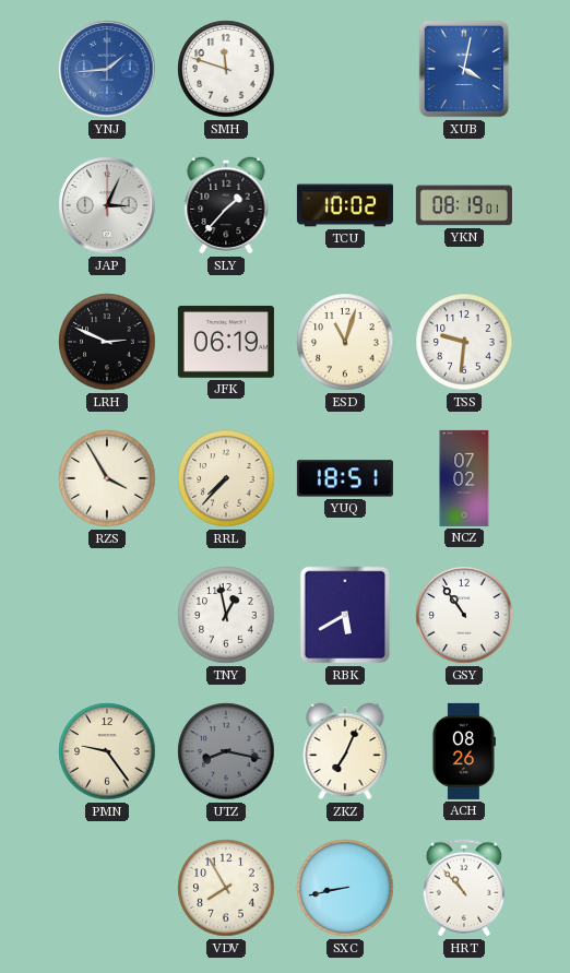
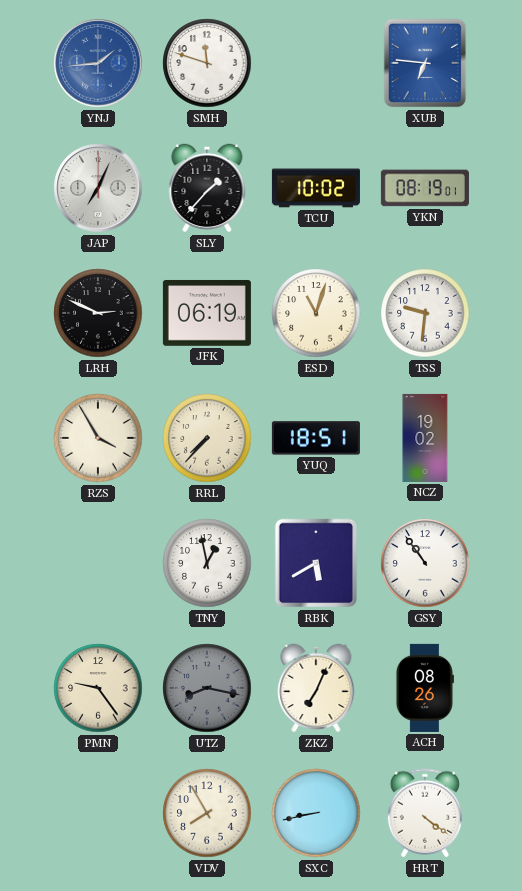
XUB: 4:02 -> 6:46 (425, 63)
JAP: 3:04 -> 7:04 (98, 188)
NCZ: 07:02 -> 19:02 (425, 438)
HRT: 10:53 -> 4:21 (425, 813)
